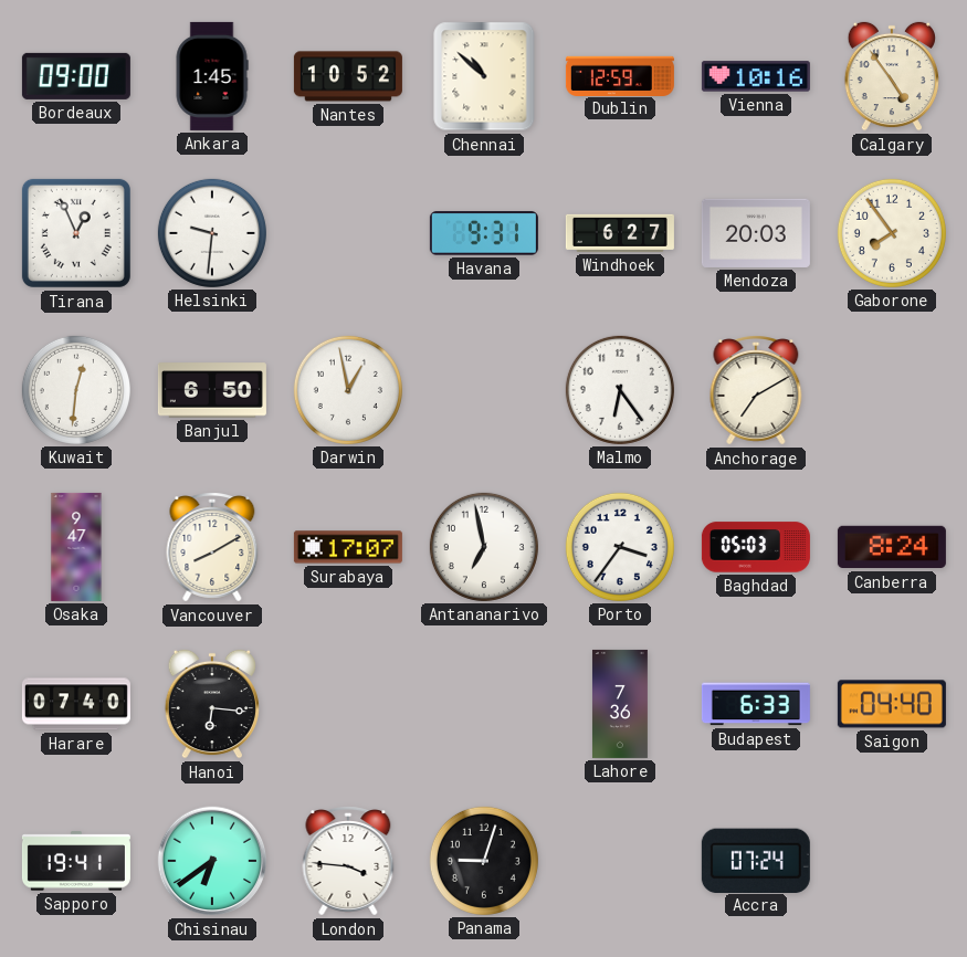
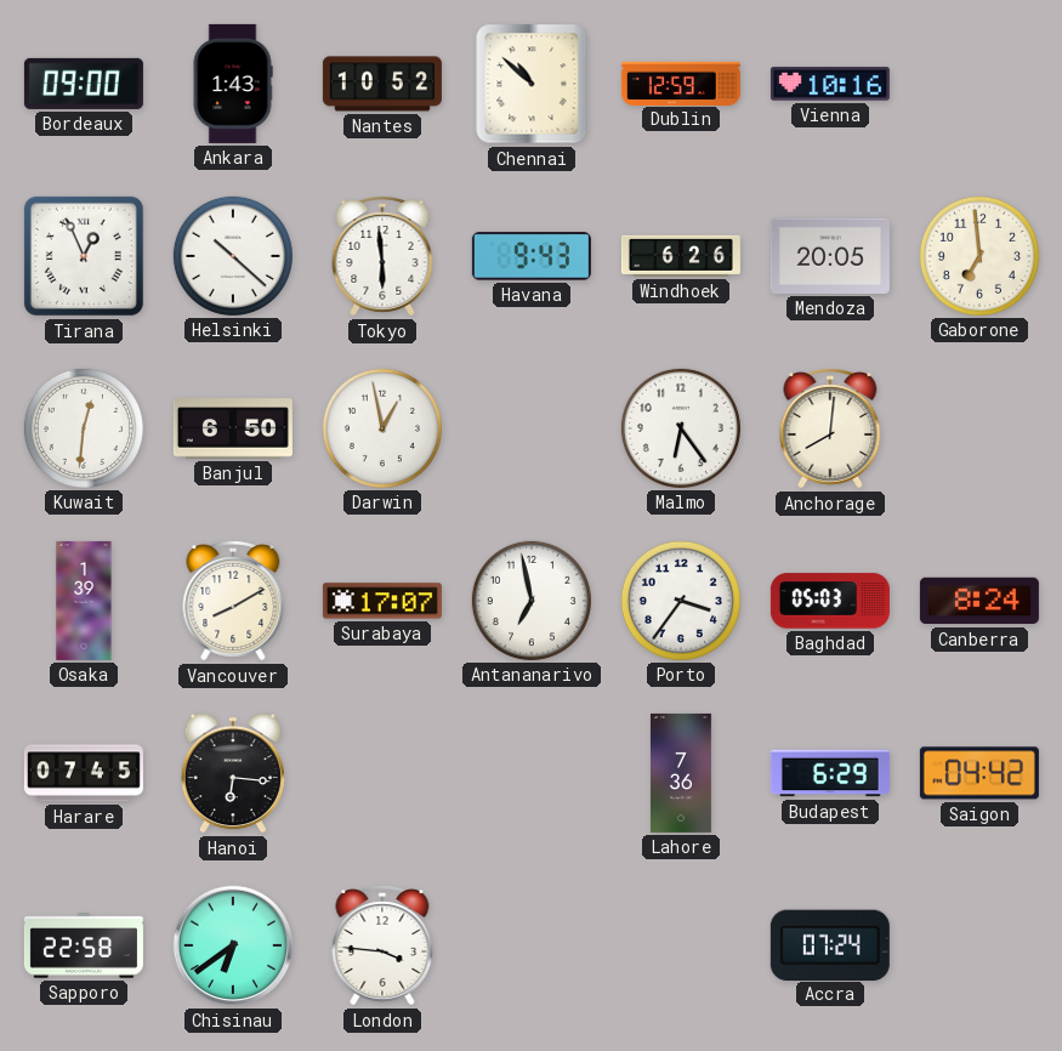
Ankara: 1:45 -> 1:43 (233, 84)
Calgary: 4:54 -> none (892, 76)
Helsinki: 9:31 -> 10:22 (233, 256)
Tokyo: none -> 5:59 (382, 256)
Havana: 9:31 -> 9:43 (532, 256)
Windhoek: 6:27 -> 6:26 (681, 256)
Mendoza: 20:03 -> 20:05 (830, 256)
Gaborone: 7:54 -> 6:59 (979, 256)
Anchorage: 7:10 -> 8:01 (830, 428)
Osaka: 9:47 -> 1:39 (84, 601)
Harare: 07:40 -> 07:45 (84, 773)
Budapest: 6:33 -> 6:29 (830, 773)
Saigon: 04:40 -> 04:42 (979, 773)
Sapporo: 19:41 -> 22:58 (84, 945)
Panama: 9:03 -> none (484, 861)
